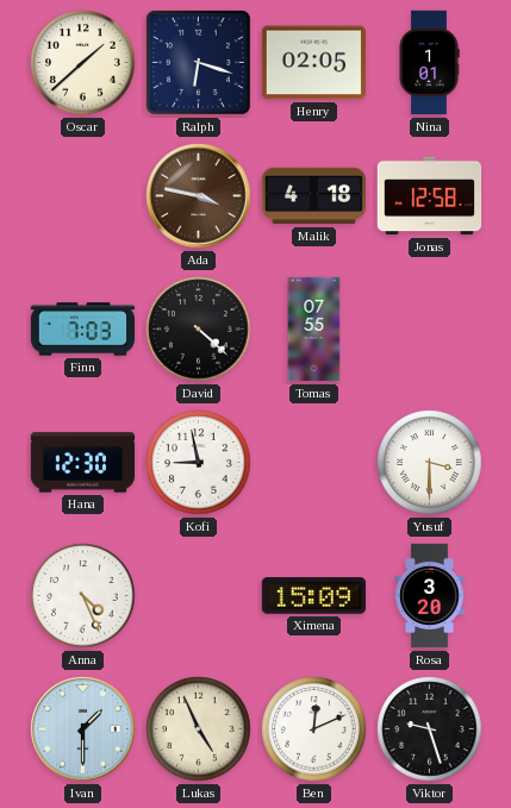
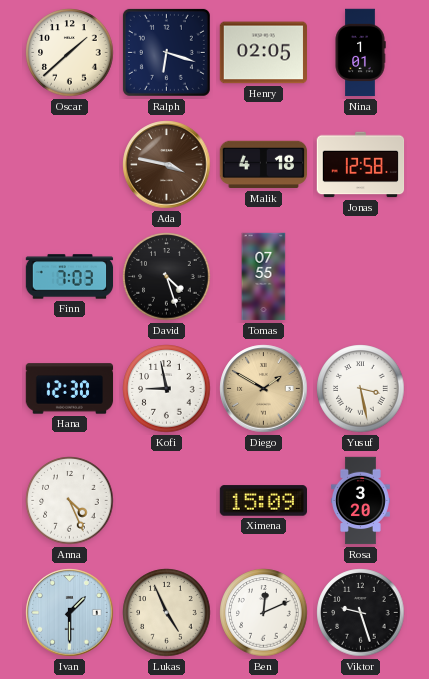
David: 4:22 -> 4:27 (167, 277)
Diego: none -> 1:50 (264, 389)
Yusuf: 3:30 -> 3:28 (361, 389)
